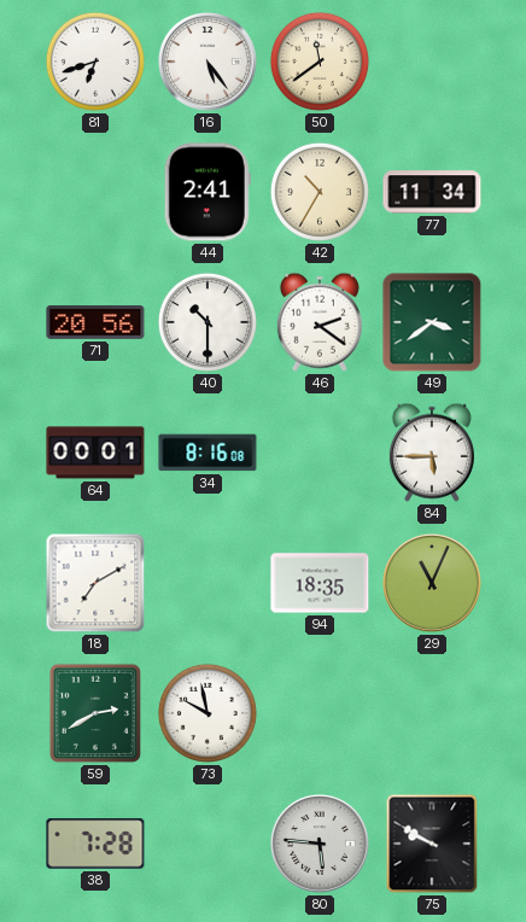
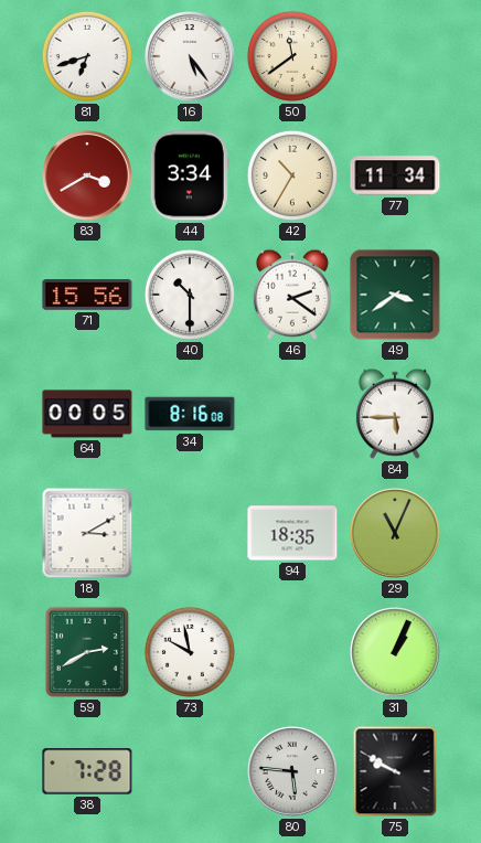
83: none -> 3:40 (88, 177)
44: 2:41 -> 3:34 (190, 175)
71: 20:56 -> 15:56 (87, 295)
64: 00:01 -> 00:05 (87, 414)
18: 7:10 -> 3:10 (87, 533)
31: none -> 1:04 (396, 653)
